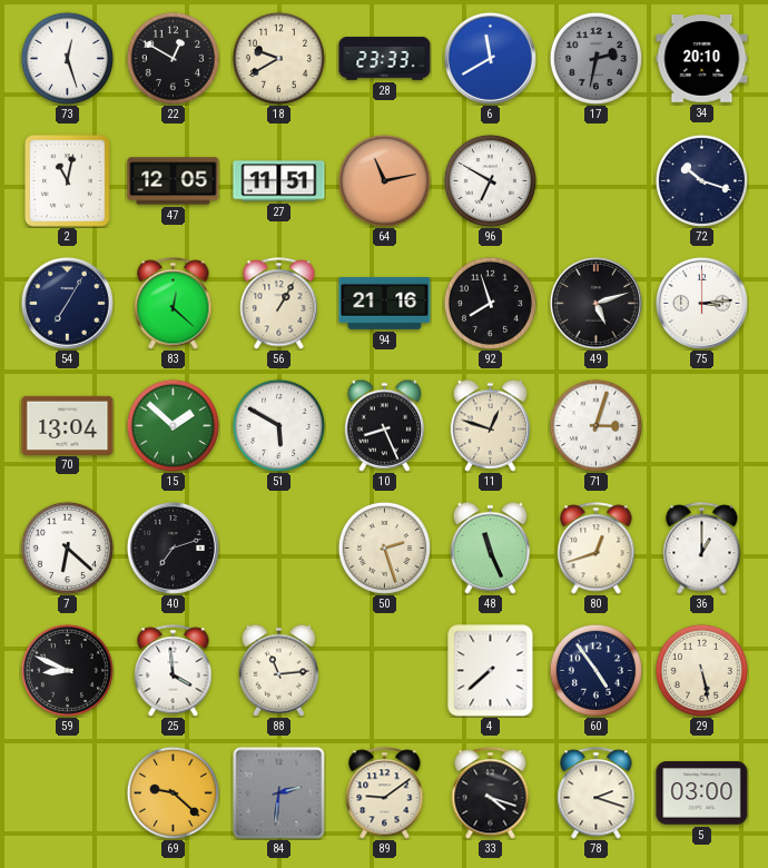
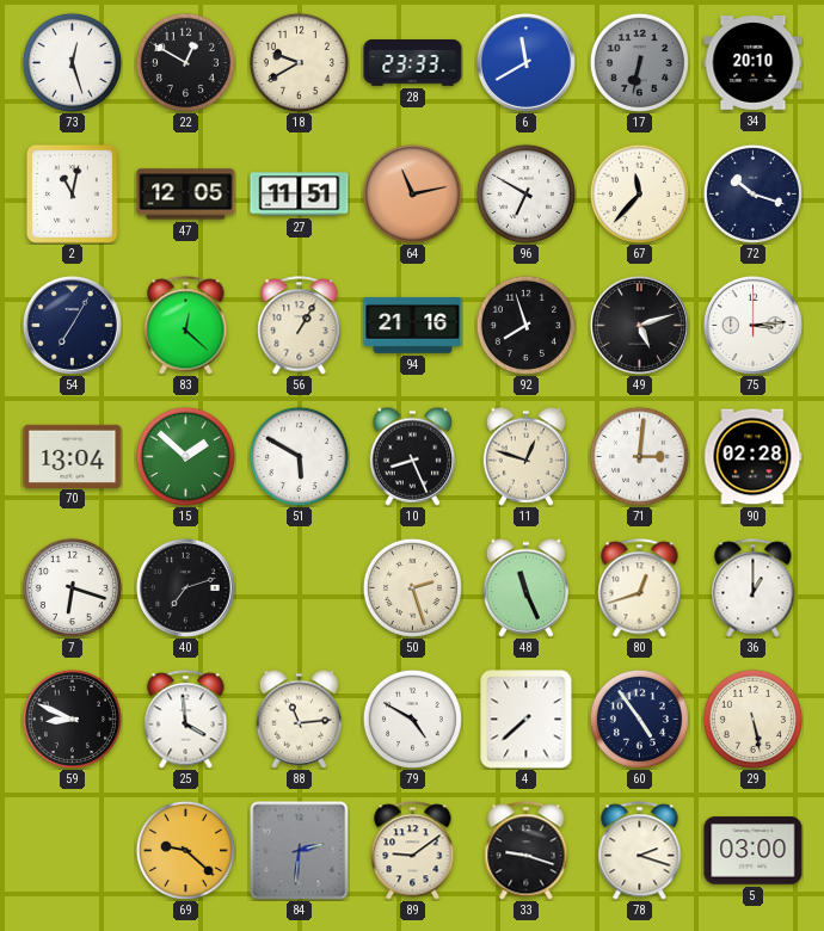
17: 2:32 -> 6:32 (639, 62)
67: none -> 11:37 (639, 193)
71: 3:03 -> 3:01 (639, 456)
90: none -> 02:28 (754, 457)
7: 6:22 -> 6:18 (72, 587)
79: none -> 4:50 (412, 719)
33: 4:18 -> 9:18 (527, 851)
